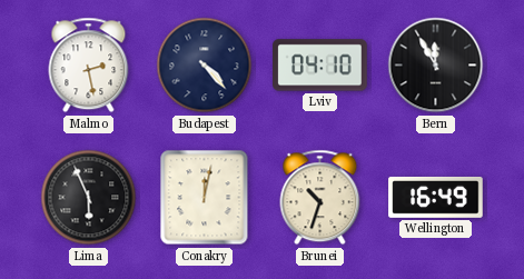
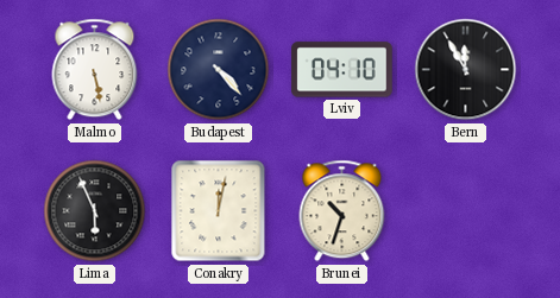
Malmo: 2:28 -> 5:28 (95, 70)
Wellington: 16:49 -> none (436, 197)
